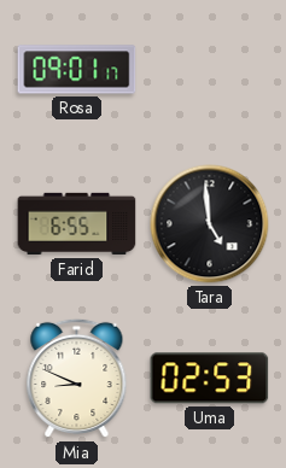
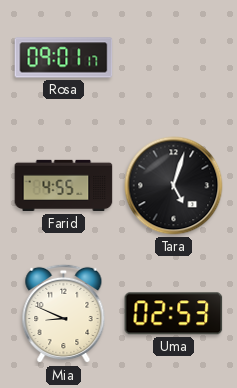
Farid: 6:55 -> 4:55 (64, 186)
Tara: 4:59 -> 5:03 (174, 186)
